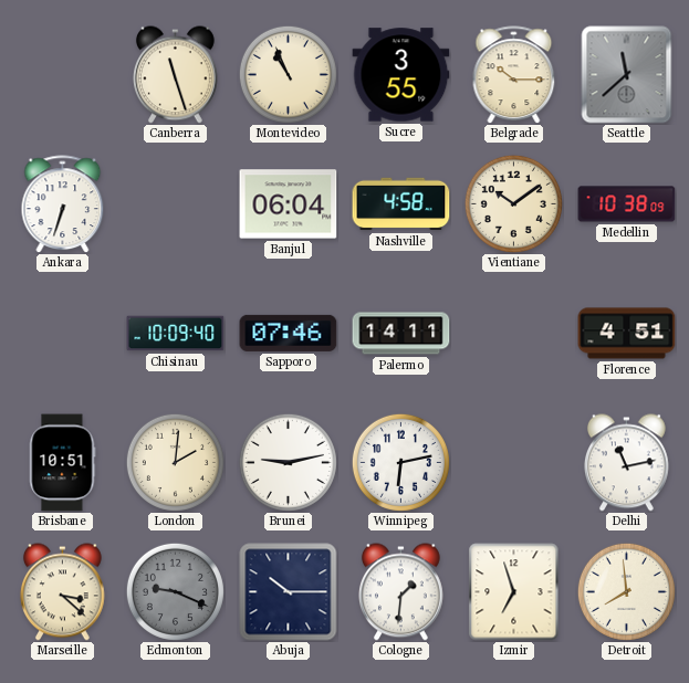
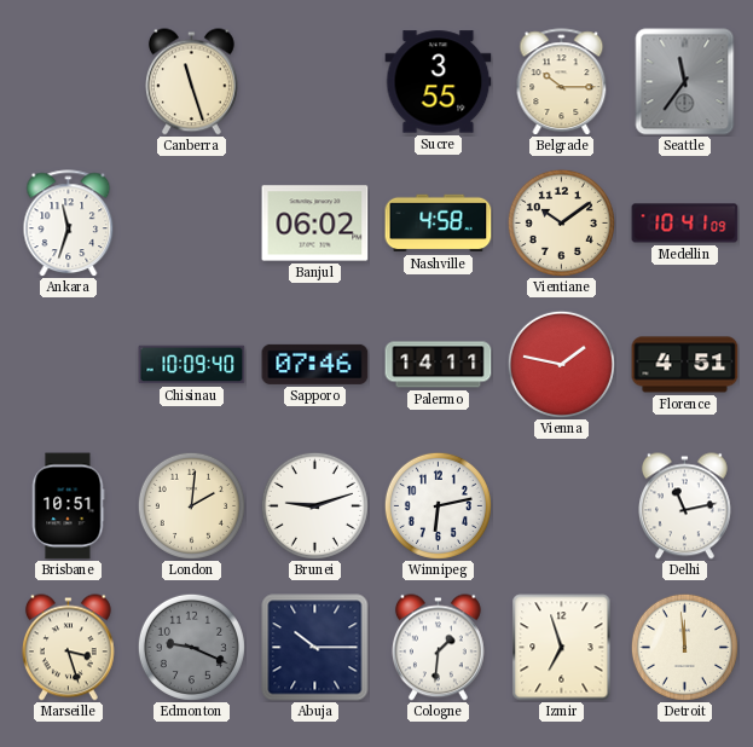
Montevideo: 10:56 -> none (288, 74)
Seattle: 11:38 -> 11:36 (685, 82)
Ankara: 6:33 -> 11:33 (69, 224)
Banjul: 06:04 -> 06:02 (315, 224)
Medellin: 10:38 -> 10:41 (685, 224)
Vienna: none -> 1:47 (561, 364)
Brunei: 9:13 -> 9:12 (314, 505)
Marseille: 3:22 -> 3:27 (68, 648)
Detroit: 7:59 -> 11:59 (684, 647)
